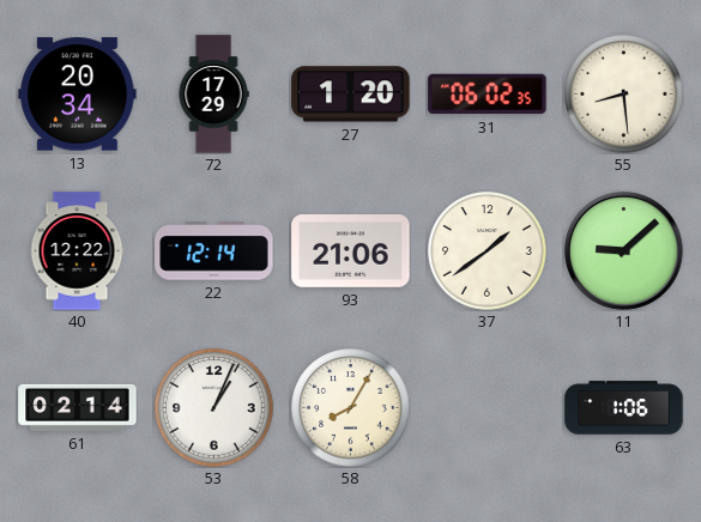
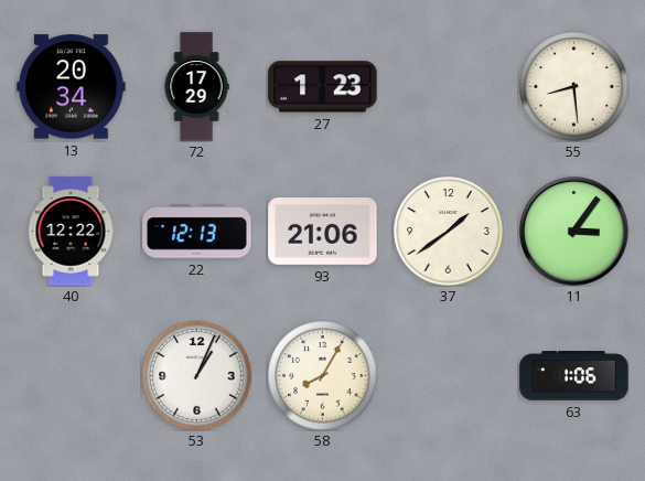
27: 1:20 -> 1:23 (323, 87)
31: 06:02 -> none (488, 95)
22: 12:14 -> 12:13 (197, 232)
11: 9:08 -> 3:06 (573, 231)
61: 02:14 -> none (78, 407)
